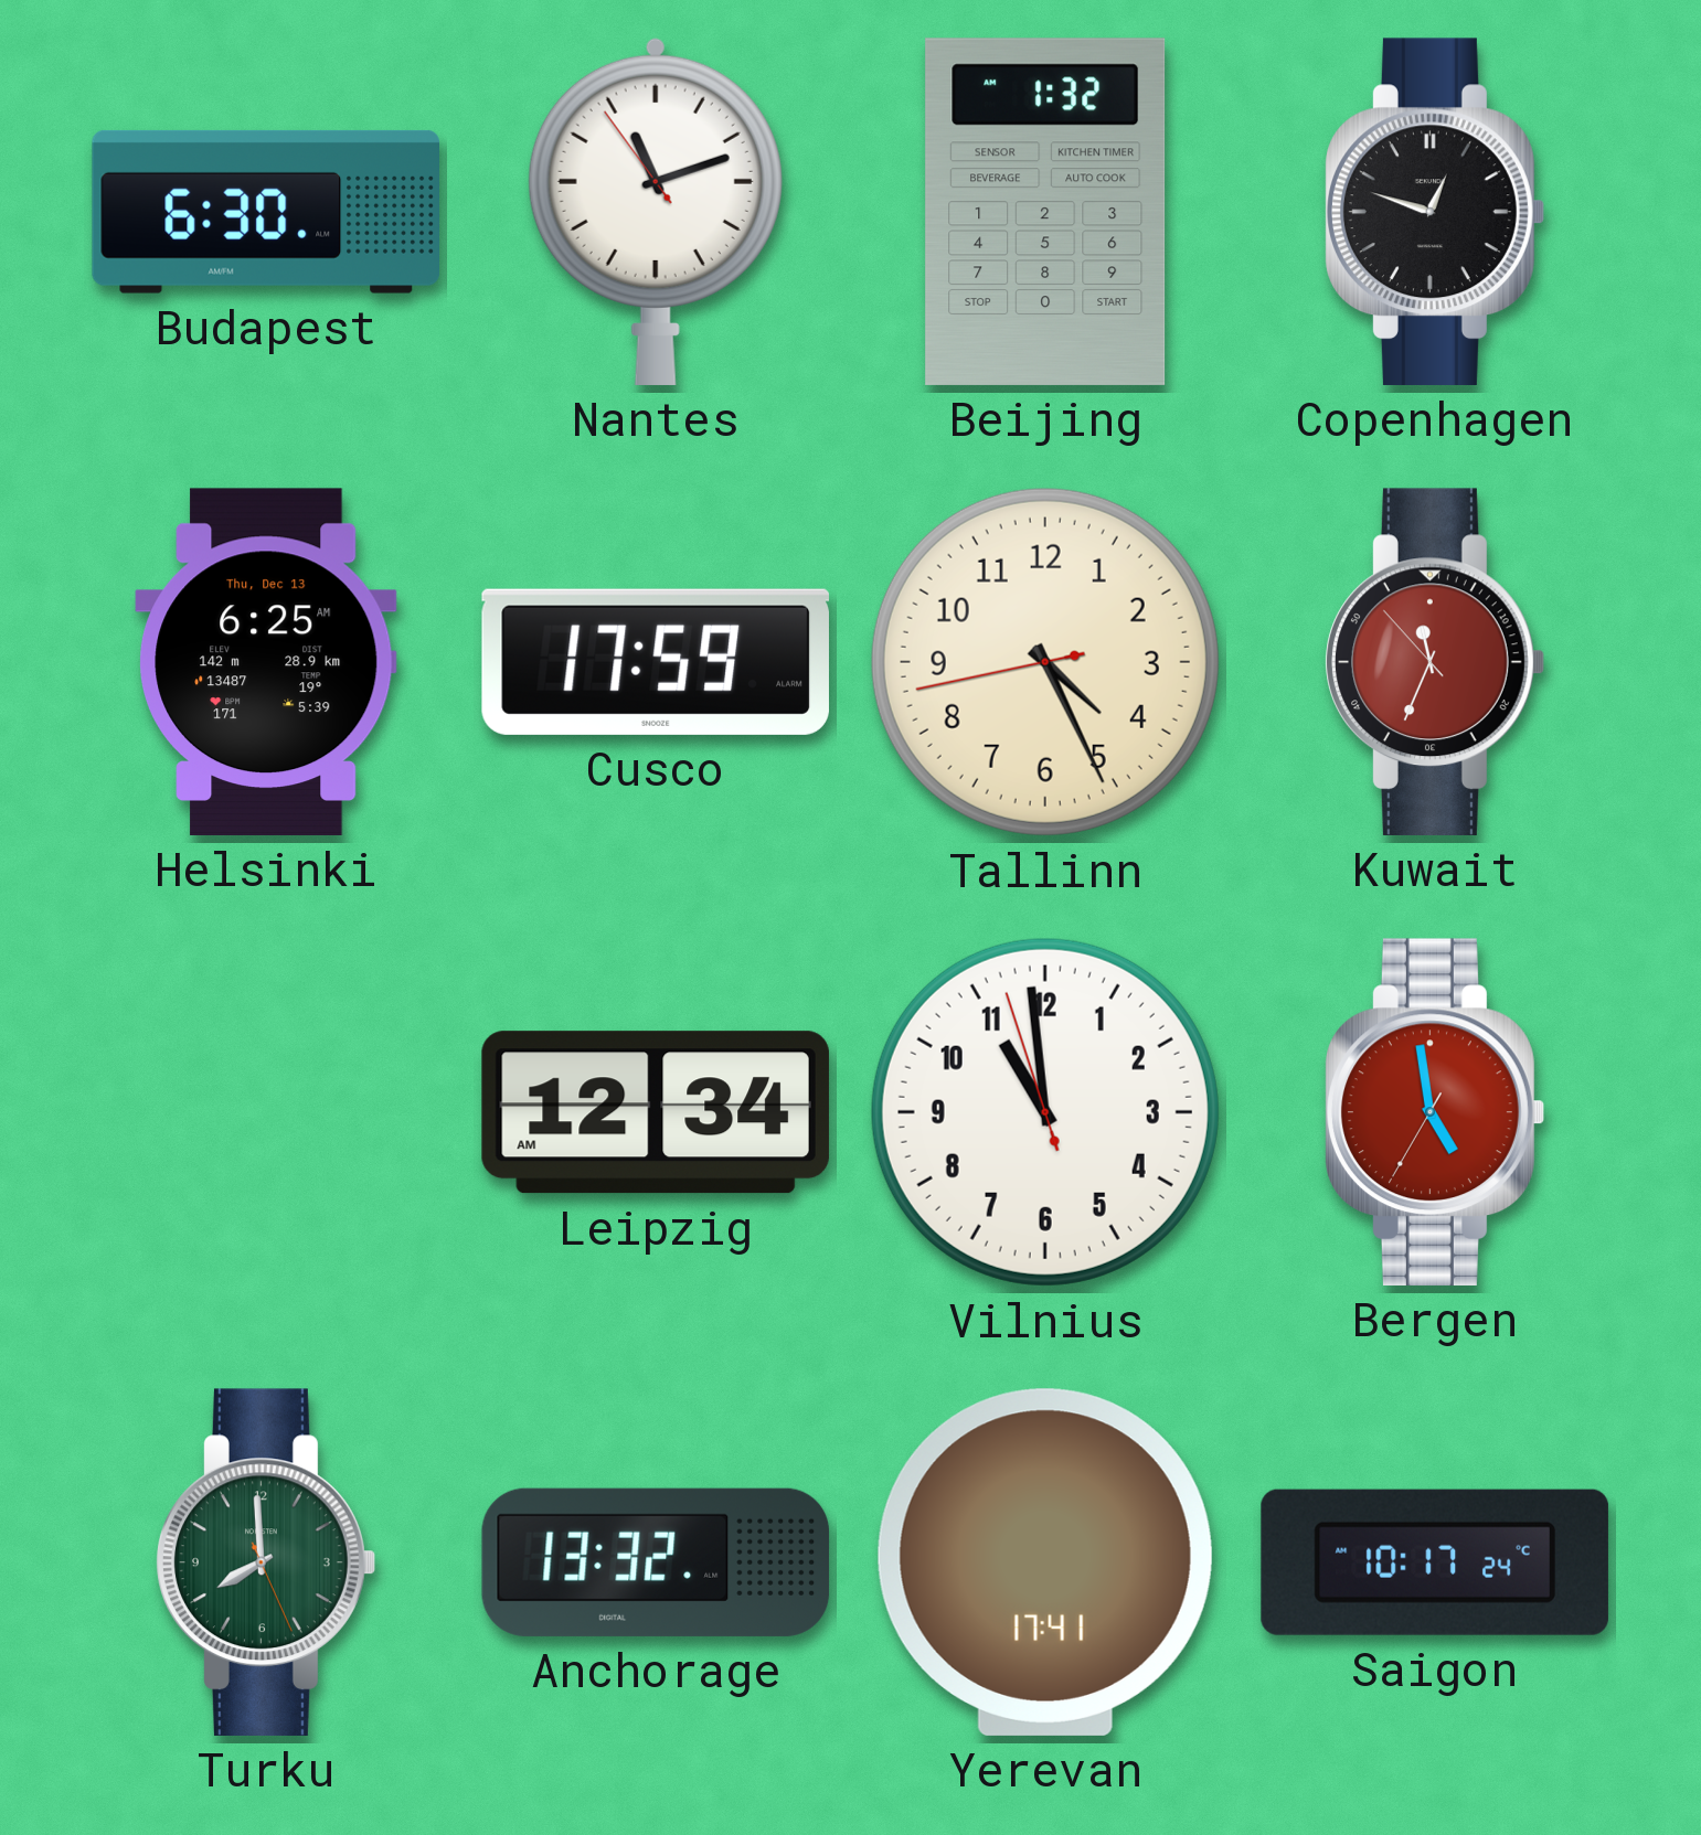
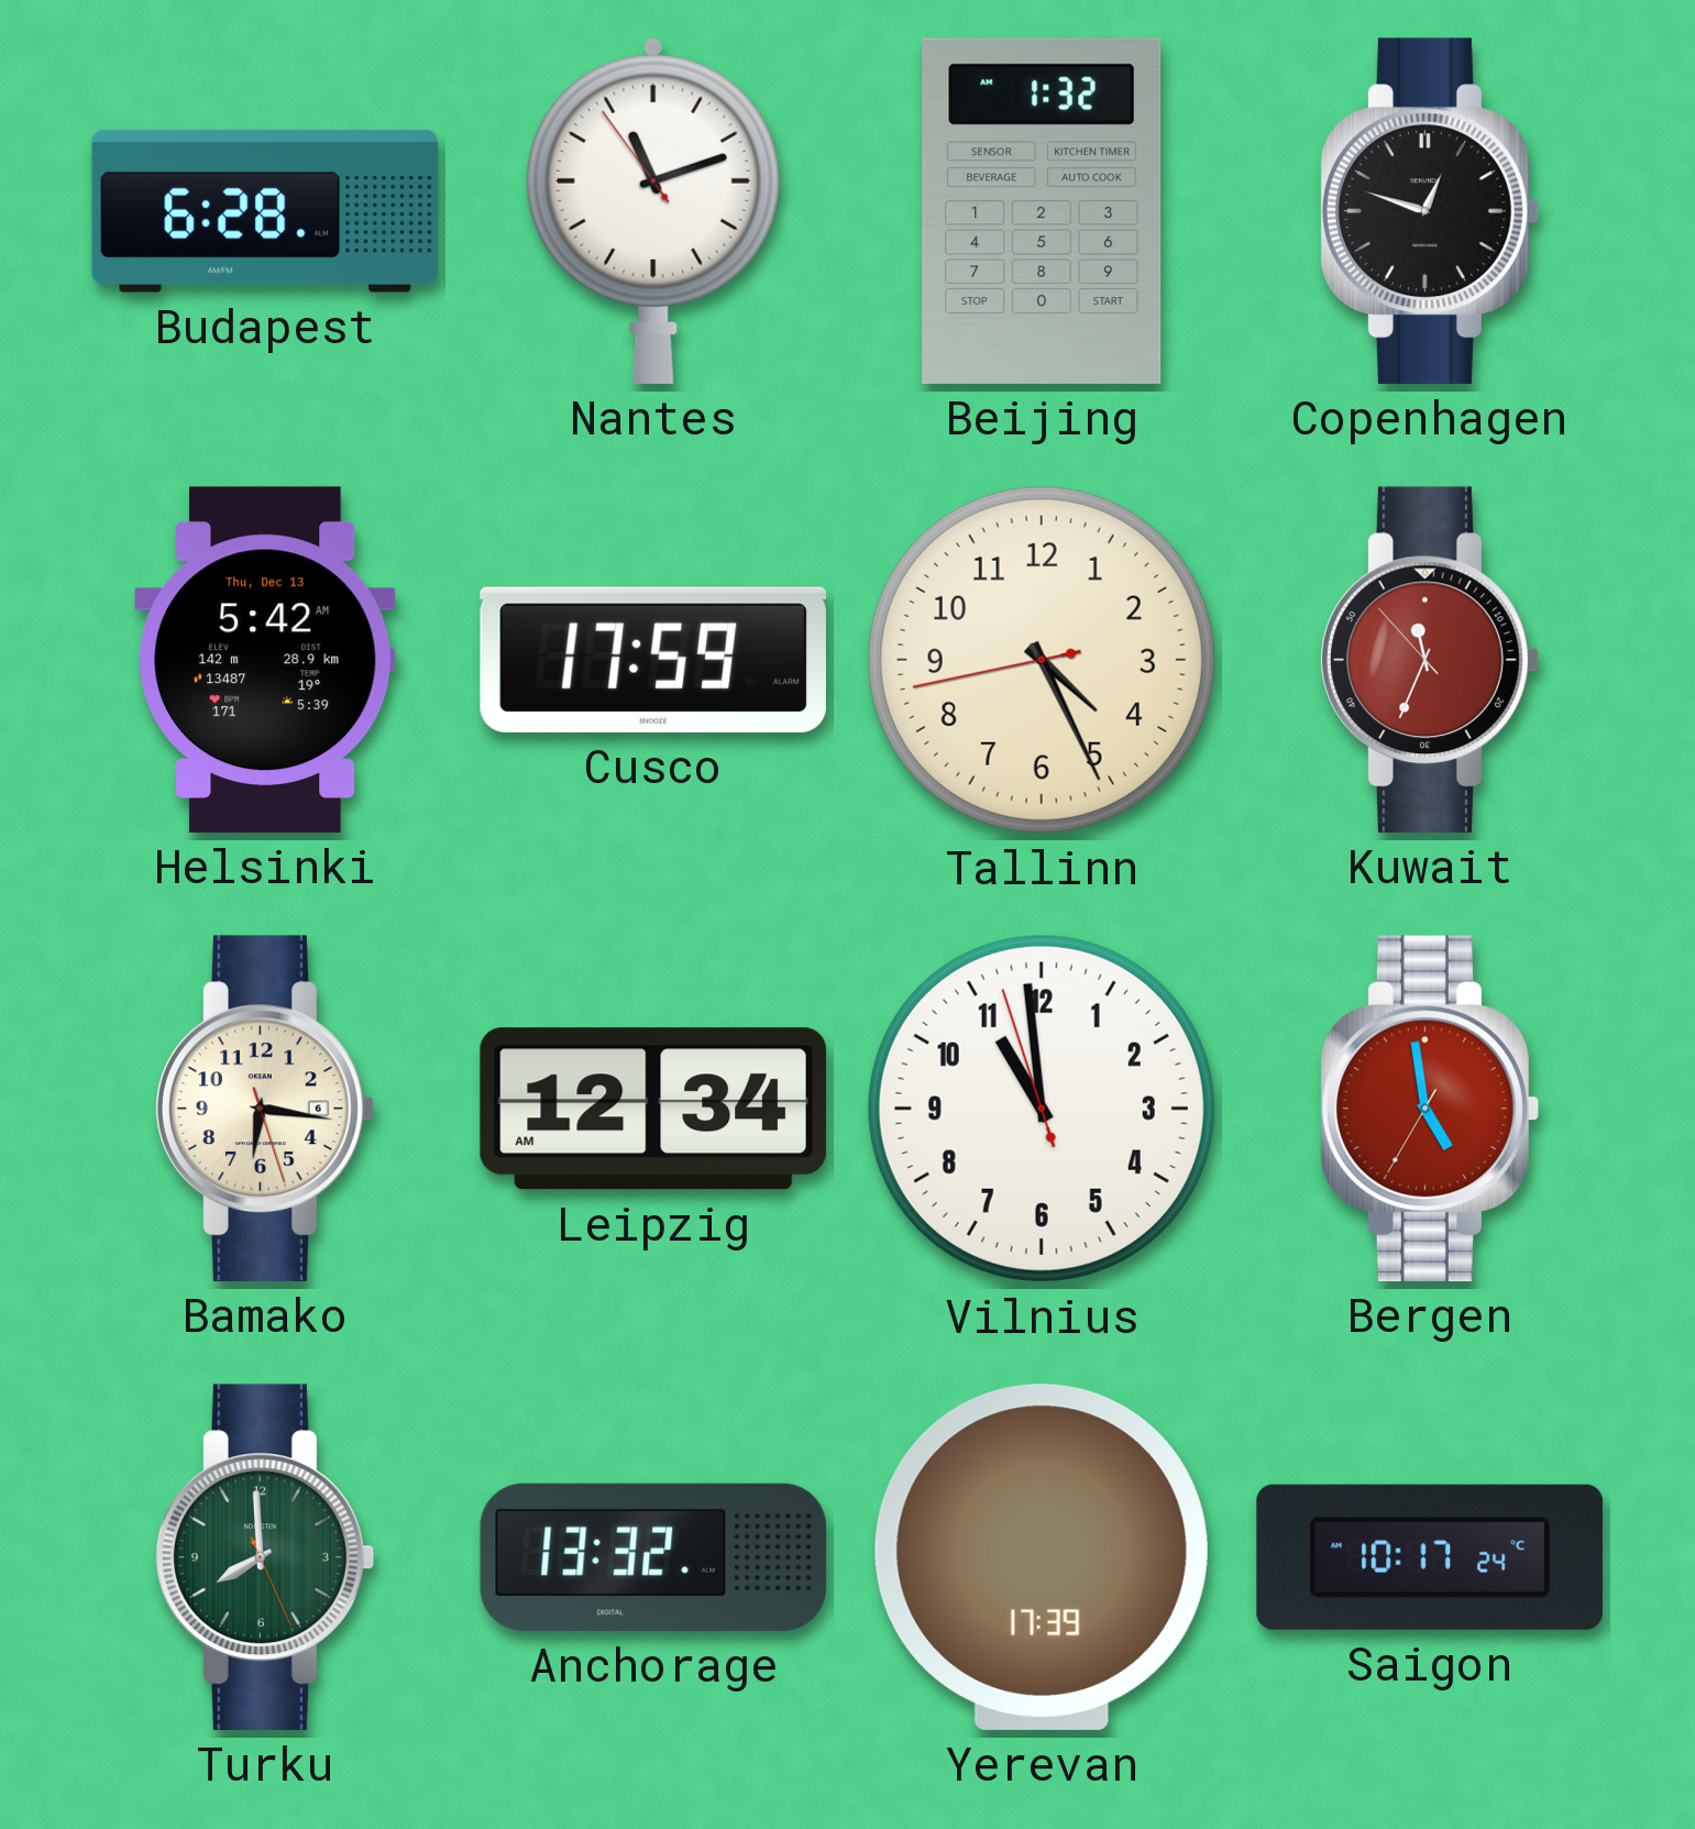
Budapest: 6:30 -> 6:28 (264, 211)
Helsinki: 6:25 -> 5:42 (265, 660)
Bamako: none -> 6:16 (265, 1109)
Yerevan: 17:41 -> 17:39 (1042, 1557)
